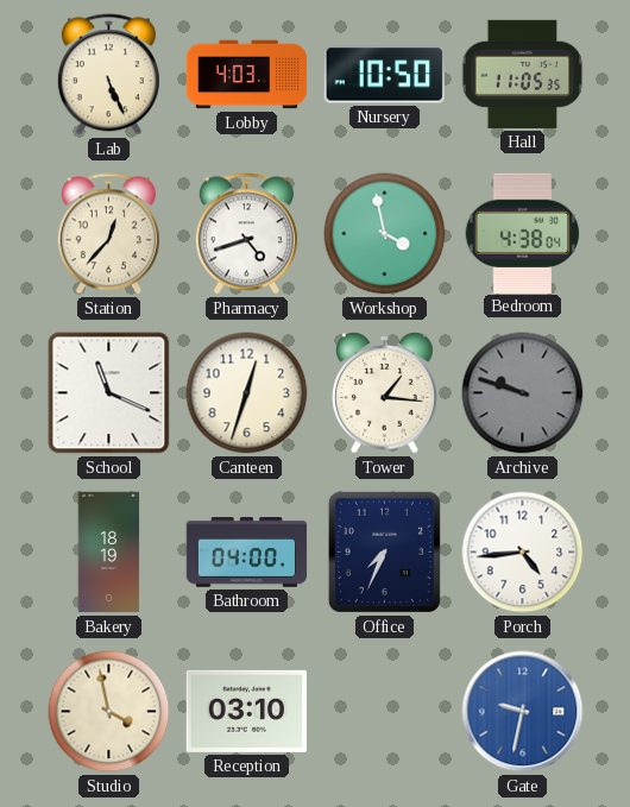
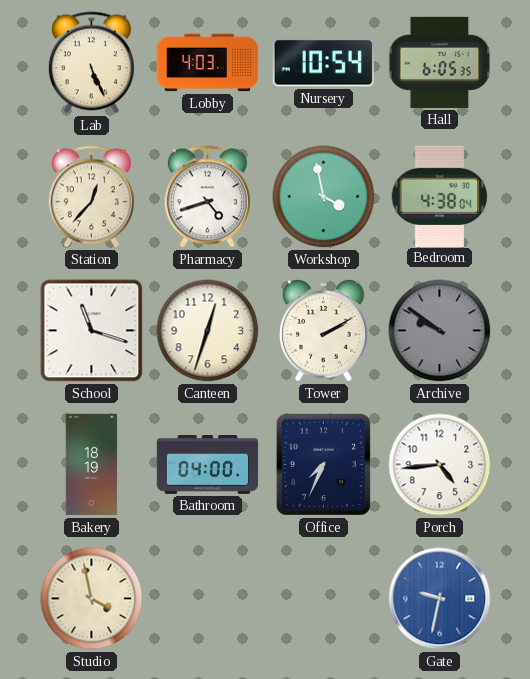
Nursery: 10:50 -> 10:54 (323, 63)
Hall: 11:05 -> 6:05 (440, 62)
School: 11:19 -> 11:18 (92, 331)
Tower: 1:16 -> 2:10 (324, 331)
Archive: 9:48 -> 9:51 (440, 331)
Reception: 03:10 -> none (246, 711)
